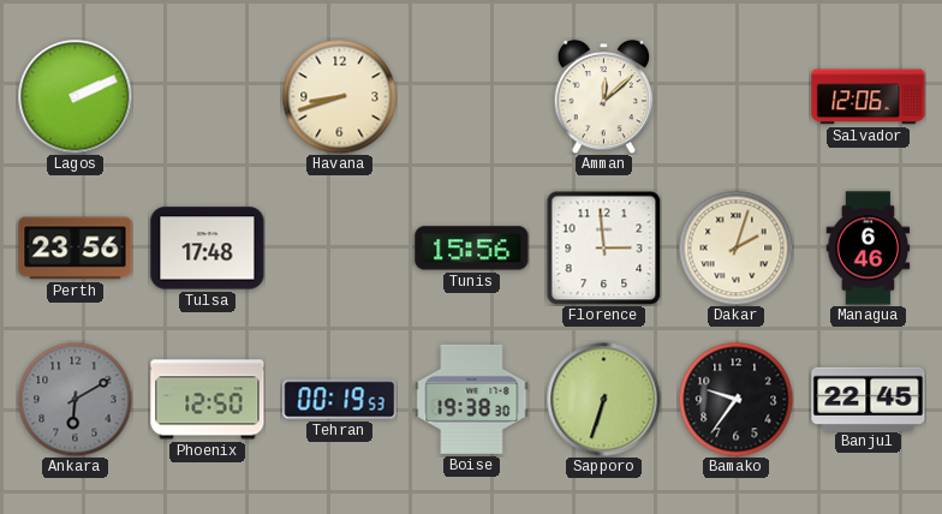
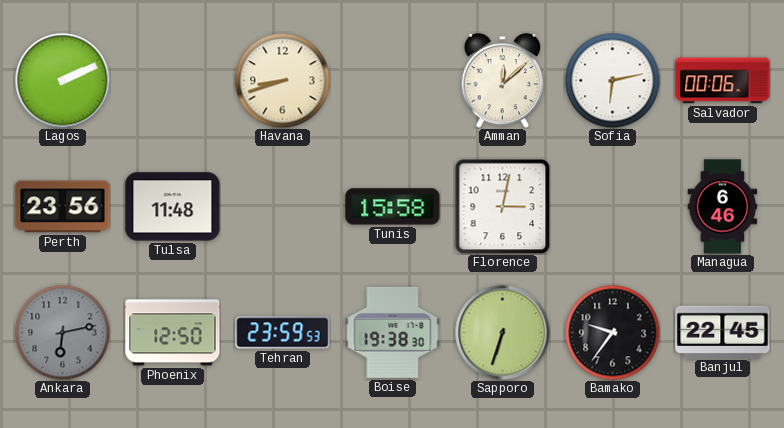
Sofia: none -> 6:13 (612, 80)
Salvador: 12:06 -> 00:06 (723, 81)
Tulsa: 17:48 -> 11:48 (173, 207)
Tunis: 15:56 -> 15:58 (393, 207)
Florence: 2:59 -> 3:02 (502, 206)
Dakar: 2:03 -> none (735, 247)
Ankara: 6:10 -> 6:13 (62, 332)
Tehran: 00:19 -> 23:59 (283, 333)
